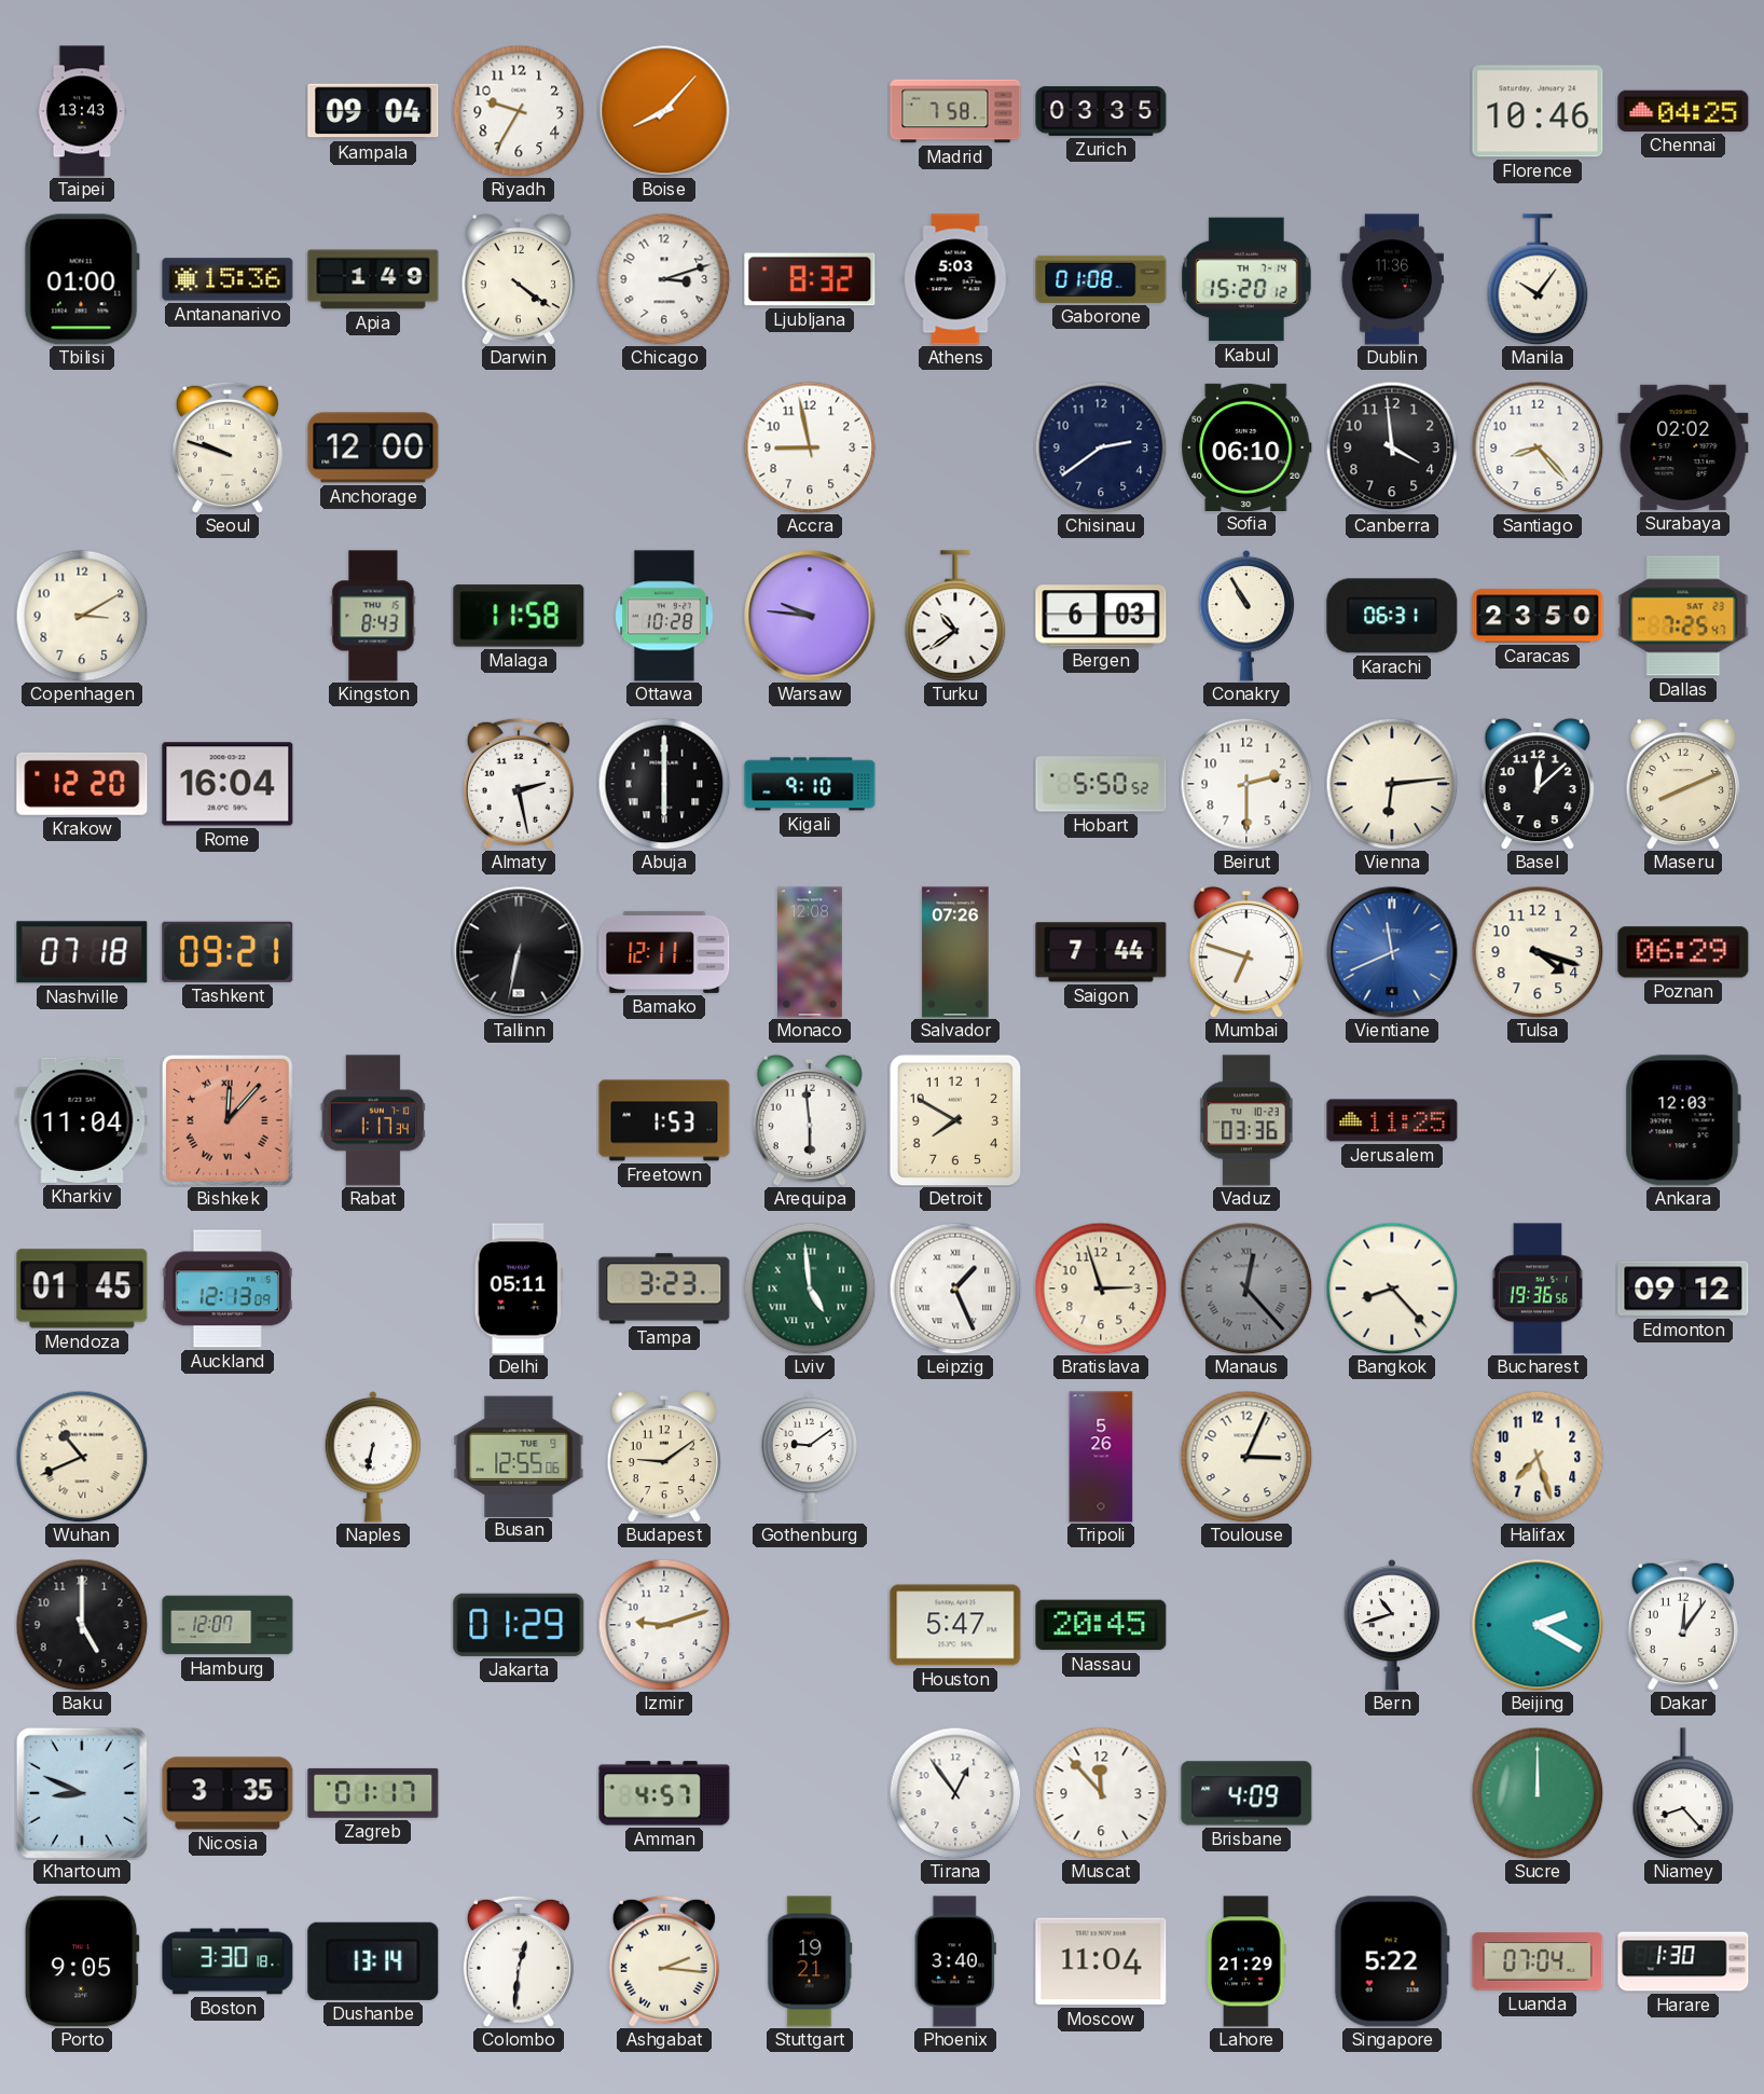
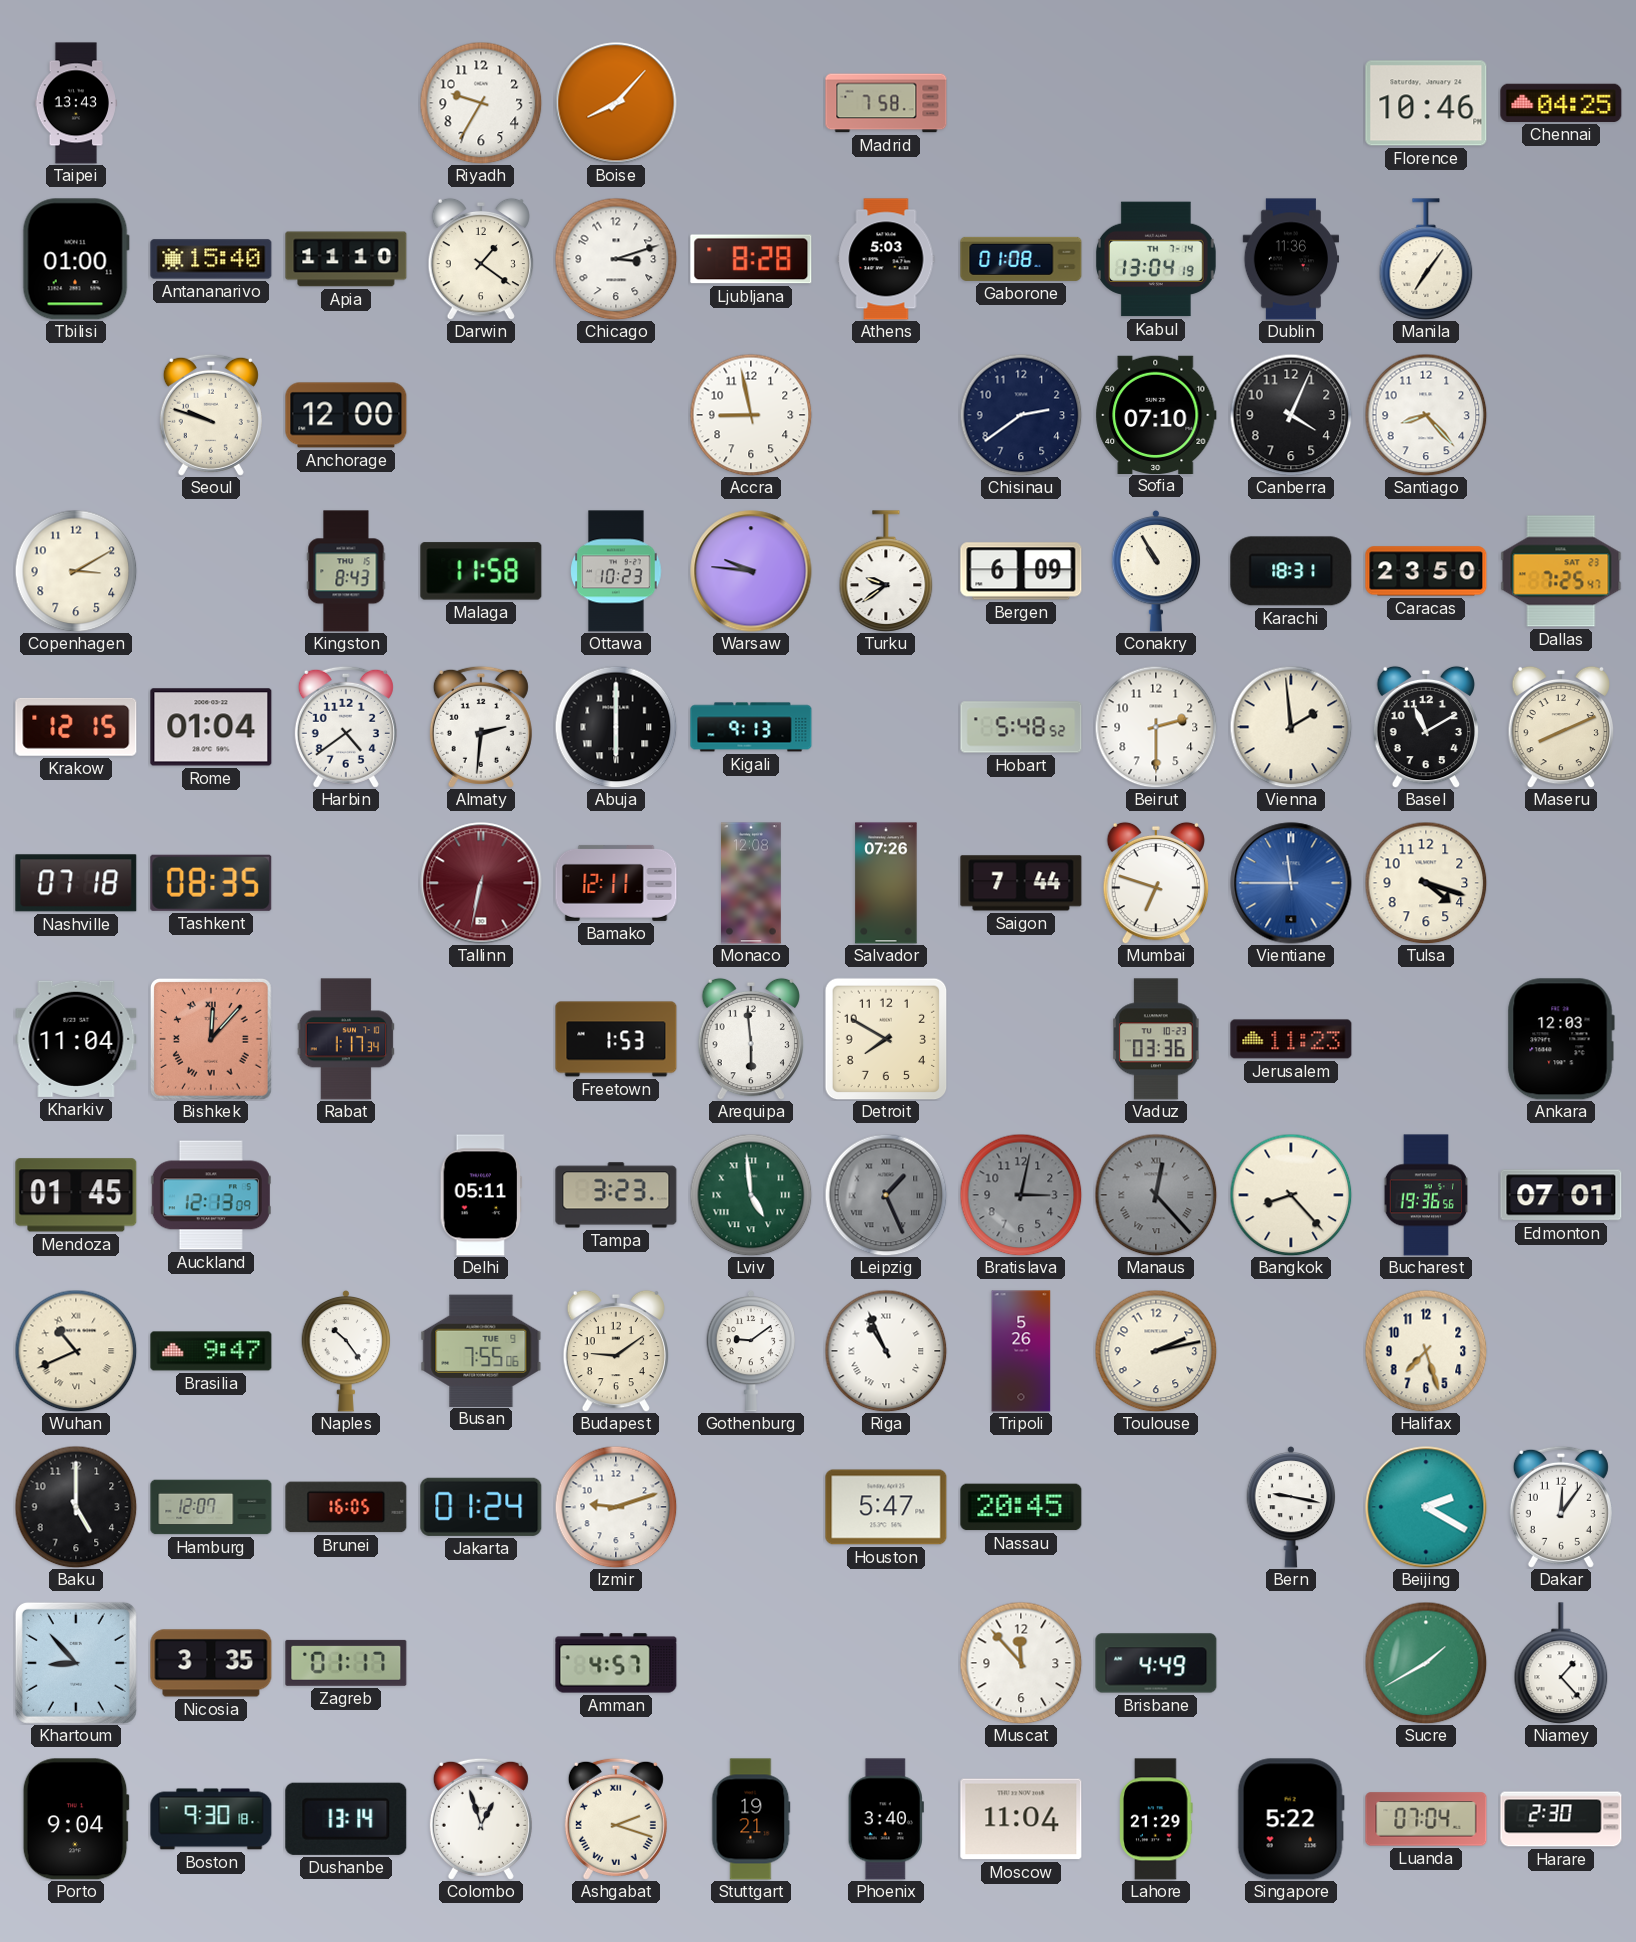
Kampala: 09:04 -> none (373, 111)
Zurich: 03:35 -> none (1101, 111)
Antananarivo: 15:36 -> 15:40 (211, 259)
Apia: 1:49 -> 11:10 (346, 259)
Darwin: 4:21 -> 1:21 (480, 259)
Ljubljana: 8:32 -> 8:28 (751, 259)
Kabul: 15:20 -> 13:04 (1157, 259)
Manila: 10:06 -> 7:06 (1426, 259)
Sofia: 06:10 -> 07:10 (1156, 414)
Canberra: 3:59 -> 4:04 (1291, 415)
Surabaya: 02:02 -> none (1683, 447)
Ottawa: 10:28 -> 10:23 (616, 571)
Turku: 10:39 -> 9:39 (886, 571)
Bergen: 6:03 -> 6:09 (1021, 571)
Karachi: 06:31 -> 18:31 (1291, 571)
Krakow: 12:20 -> 12:15 (76, 727)
Rome: 16:04 -> 01:04 (211, 727)
Harbin: none -> 4:39 (346, 727)
Almaty: 2:28 -> 2:31 (481, 727)
Kigali: 9:10 -> 9:13 (751, 727)
Hobart: 5:50 -> 5:48 (1021, 727)
Vienna: 6:14 -> 1:59 (1291, 727)
Basel: 12:08 -> 11:10 (1425, 727)
Tashkent: 09:21 -> 08:35 (211, 883)
Tallinn dial: black -> burgundy (481, 883)
Vientiane: 11:41 -> 11:45 (1291, 883)
Poznan: 06:29 -> none (1683, 952)
Jerusalem: 11:25 -> 11:23 (1291, 1039)
Leipzig dial: white -> grey (886, 1195)
Bratislava: 2:57 -> 3:02 (1021, 1195)
Bratislava dial: cream -> grey (1021, 1195)
Edmonton: 09:12 -> 07:01 (1561, 1195)
Brasilia: none -> 9:47 (211, 1351)
Naples: 6:32 -> 10:24 (346, 1351)
Busan: 12:55 -> 7:55 (481, 1350)
Riga: none -> 10:56 (886, 1351)
Toulouse: 3:04 -> 2:13 (1156, 1351)
Brunei: none -> 16:05 (346, 1507)
Jakarta: 01:29 -> 01:24 (481, 1507)
Bern: 10:42 -> 9:17 (1291, 1507)
Khartoum: 8:49 -> 8:53 (76, 1663)
Tirana: 12:54 -> none (955, 1793)
Brisbane: 4:09 -> 4:49 (1156, 1663)
Sucre: 12:00 -> 1:40 (1426, 1663)
Niamey: 8:23 -> 1:23 (1561, 1663)
Porto: 9:05 -> 9:04 (76, 1819)
Boston: 3:30 -> 9:30 (211, 1819)
Colombo: 12:31 -> 12:57 (481, 1819)
Ashgabat: 2:16 -> 2:18 (616, 1819)
Harare: 1:30 -> 2:30 (1561, 1819)
